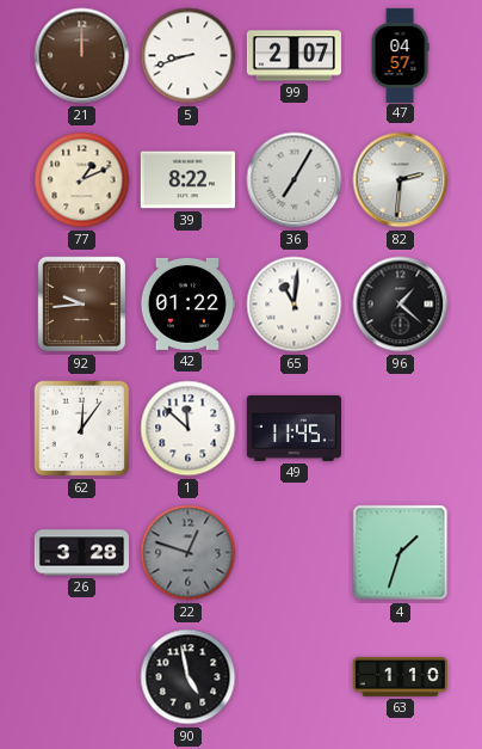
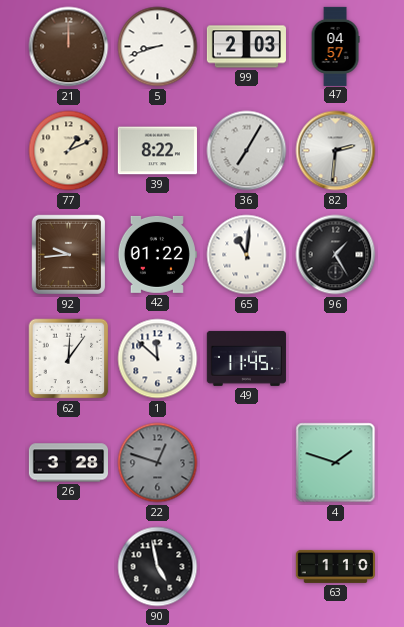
99: 2:07 -> 2:03 (246, 47)
96: 1:22 -> 1:25 (336, 255)
4: 1:33 -> 1:48 (336, 463)
